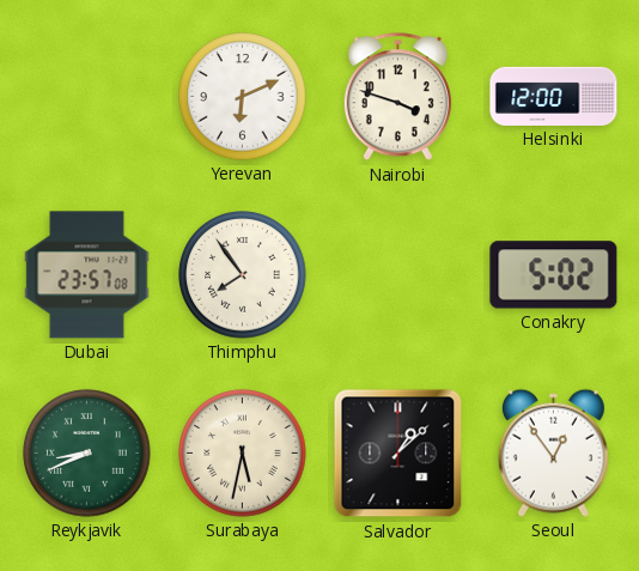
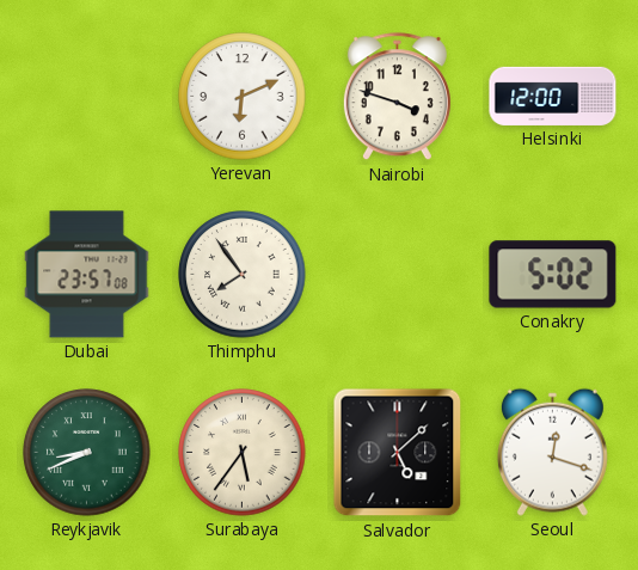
Surabaya: 5:32 -> 5:36 (243, 453)
Salvador: 1:08 -> 5:08 (398, 453)
Seoul: 12:54 -> 12:18 (552, 452)
